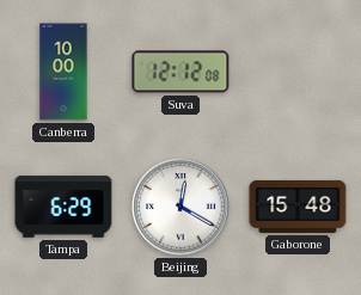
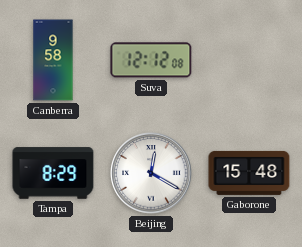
Canberra: 10:00 -> 9:58 (53, 60)
Tampa: 6:29 -> 8:29 (53, 173)
